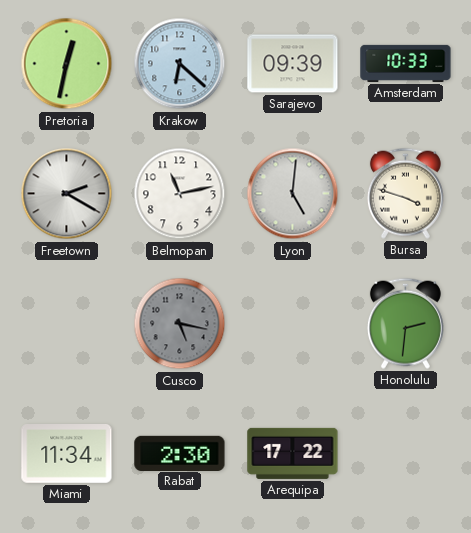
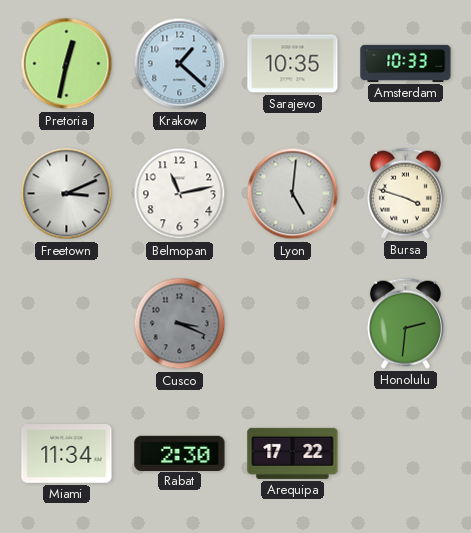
Krakow: 6:22 -> 1:22 (180, 64)
Sarajevo: 09:39 -> 10:35 (293, 64)
Freetown: 2:20 -> 3:11 (67, 194)
Cusco: 5:17 -> 3:19 (180, 324)
